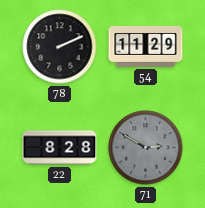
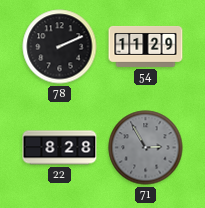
71: 2:50 -> 2:55 (146, 148)
